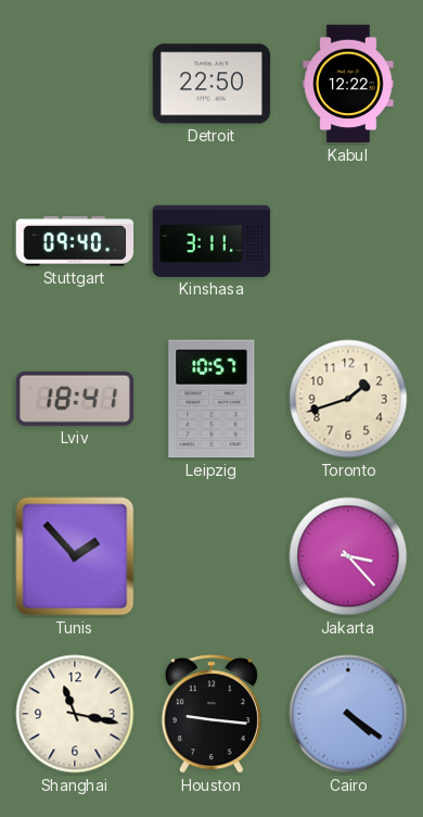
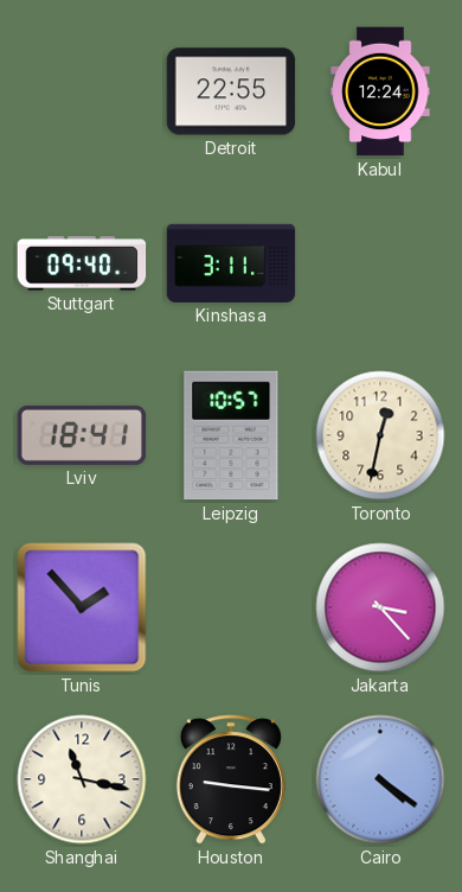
Detroit: 22:50 -> 22:55 (231, 91)
Kabul: 12:22 -> 12:24 (380, 91)
Toronto: 1:42 -> 12:32 (380, 435)
